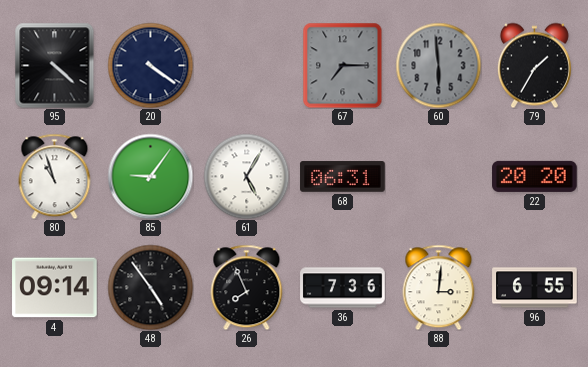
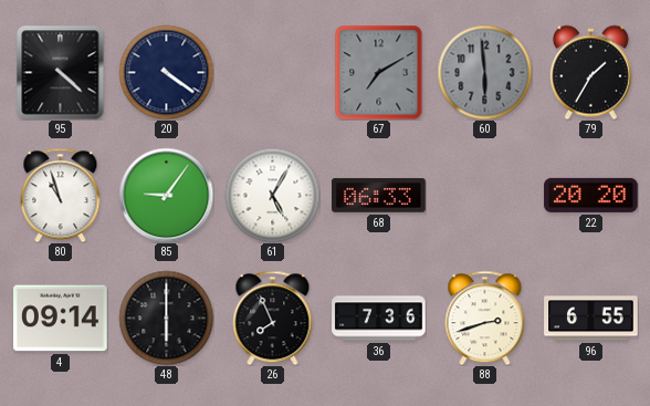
67: 7:15 -> 7:10 (379, 72)
68: 06:31 -> 06:33 (379, 196)
48: 4:54 -> 6:00 (166, 317)
88: 3:01 -> 2:42 (485, 317)
